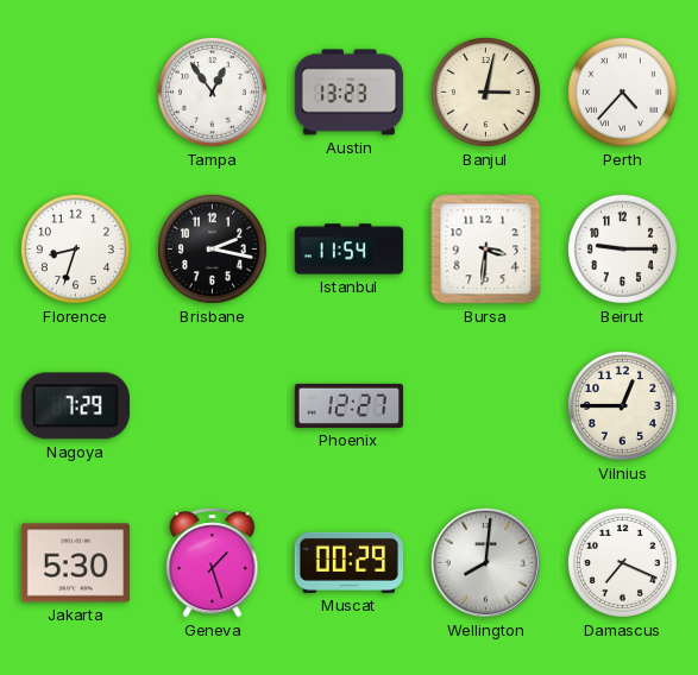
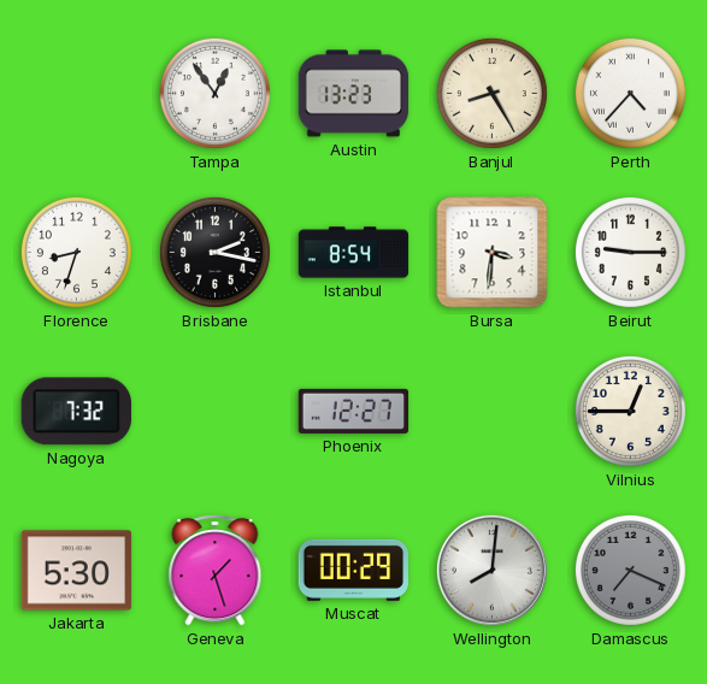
Banjul: 3:02 -> 8:25 (491, 93)
Istanbul: 11:54 -> 8:54 (354, 253)
Nagoya: 7:29 -> 7:32 (76, 412)
Damascus dial: white -> grey (630, 570)
